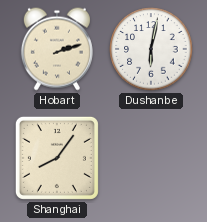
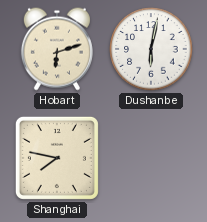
Hobart: 2:12 -> 6:12 (57, 49)
Shanghai: 8:06 -> 7:47 (57, 158)
